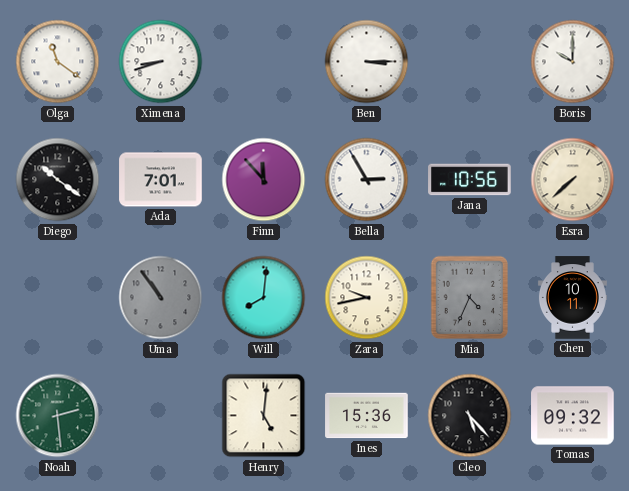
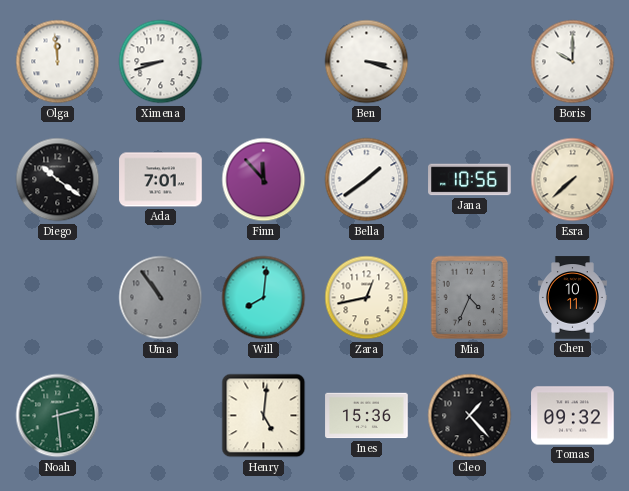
Olga: 11:21 -> 11:59 (58, 62)
Ben: 3:15 -> 3:18 (367, 62)
Bella: 2:55 -> 1:39 (367, 180)
Zara: 9:43 -> 12:43 (367, 298)
Cleo: 5:23 -> 1:23 (470, 416)
